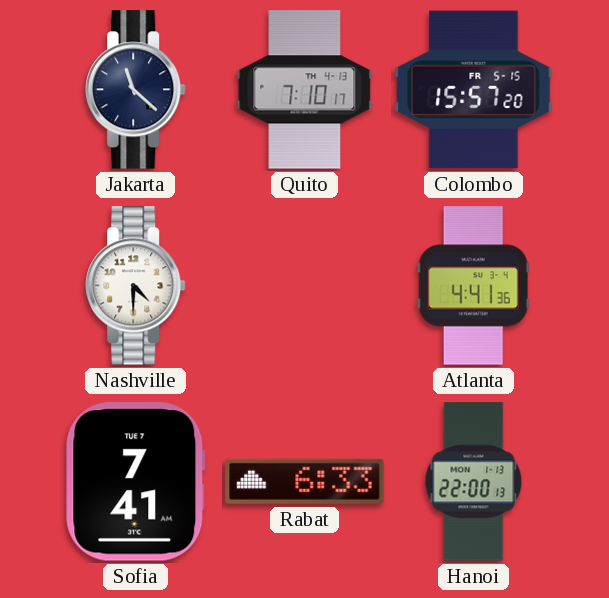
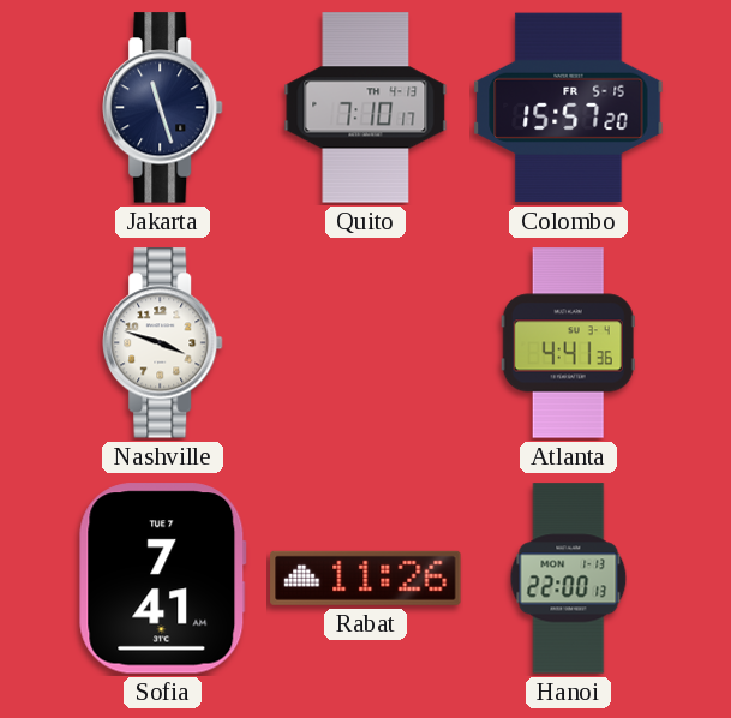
Jakarta: 11:22 -> 11:27 (163, 108)
Nashville: 4:30 -> 3:48 (163, 343)
Rabat: 6:33 -> 11:26 (366, 578)
